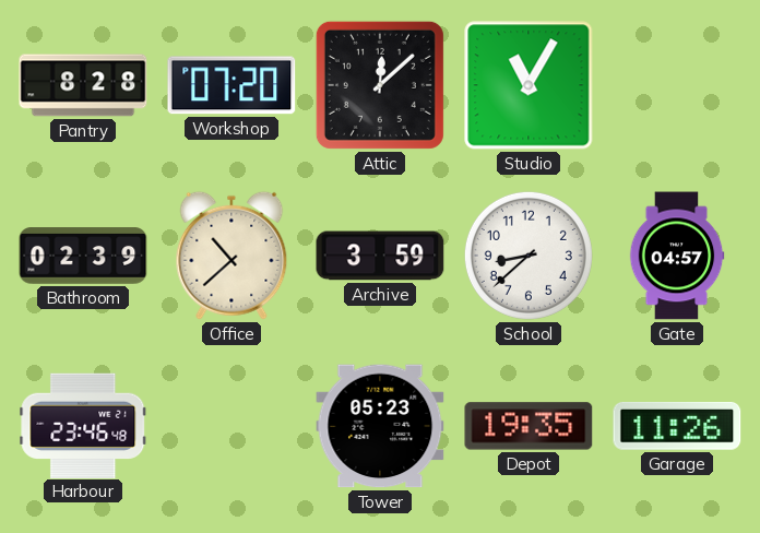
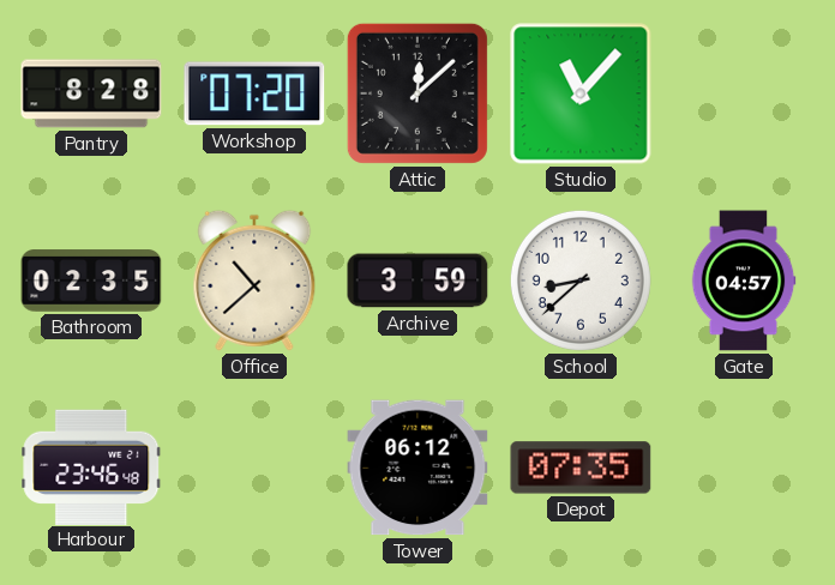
Studio: 11:05 -> 11:07 (581, 94)
Bathroom: 02:39 -> 02:35 (91, 281)
Tower: 05:23 -> 06:12 (417, 468)
Depot: 19:35 -> 07:35 (581, 468)
Garage: 11:26 -> none (677, 426)
